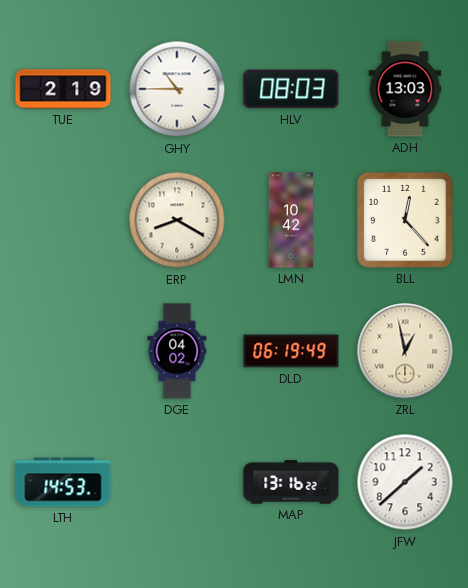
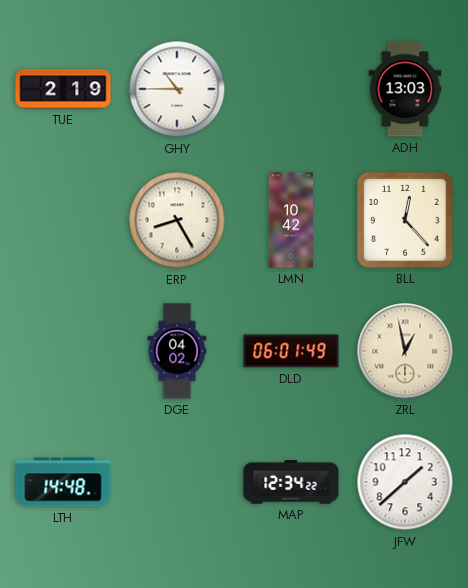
HLV: 08:03 -> none (291, 89)
ERP: 8:20 -> 8:25 (177, 220)
DLD: 06:19 -> 06:01 (291, 351)
LTH: 14:53 -> 14:48 (63, 482)
MAP: 13:16 -> 12:34 (291, 482)
